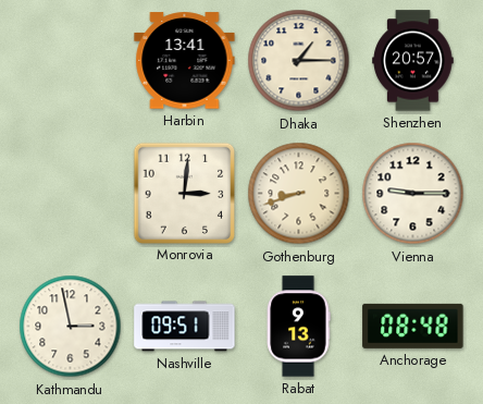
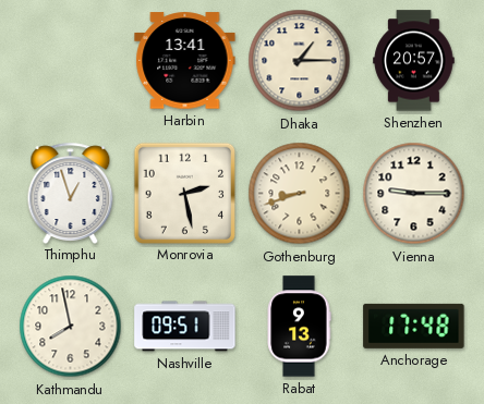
Thimphu: none -> 12:57 (71, 193)
Monrovia: 3:01 -> 2:28 (184, 193)
Kathmandu: 2:58 -> 7:58 (71, 327)
Anchorage: 08:48 -> 17:48 (414, 326)
